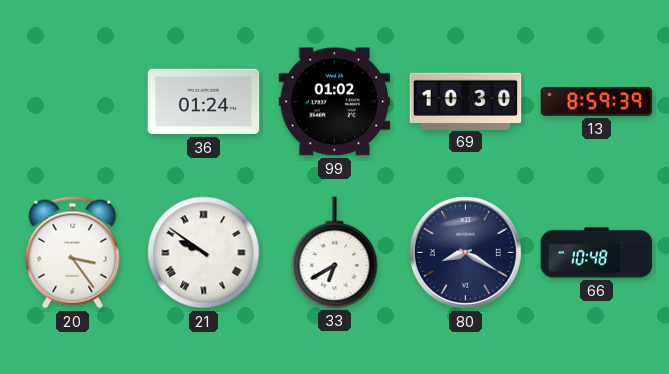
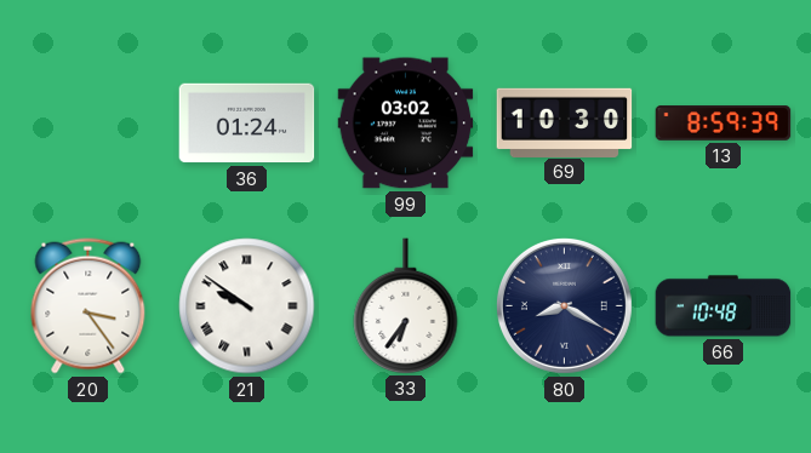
99: 01:02 -> 03:02 (406, 124)
33: 6:40 -> 6:36 (406, 305)
